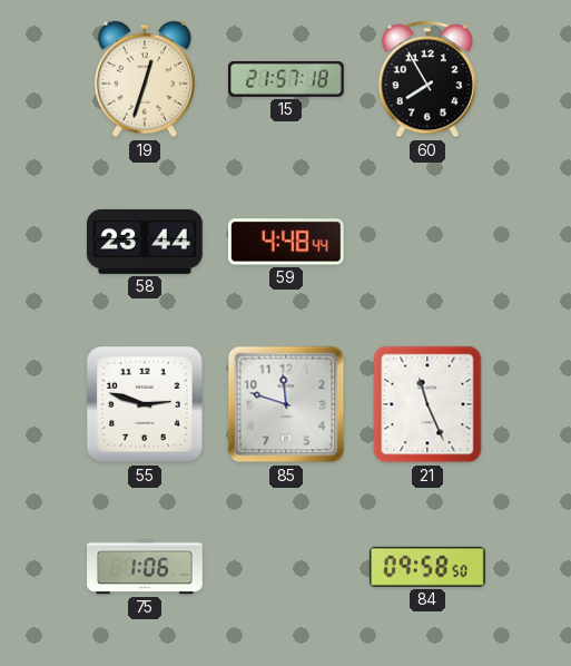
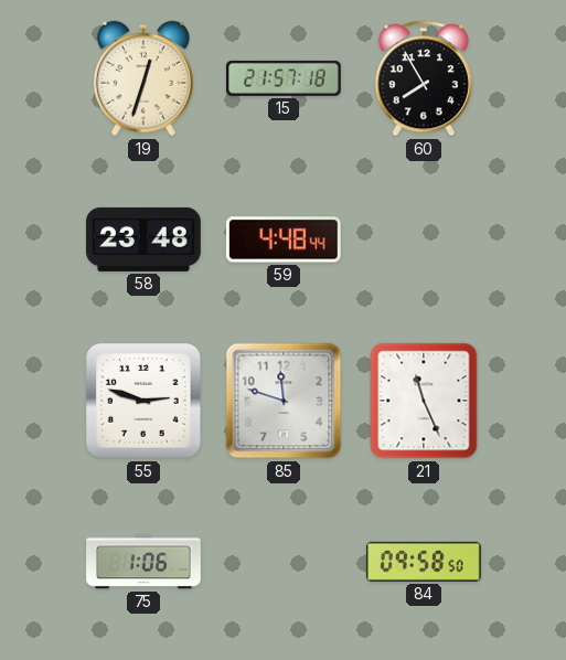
58: 23:44 -> 23:48 (145, 239)
